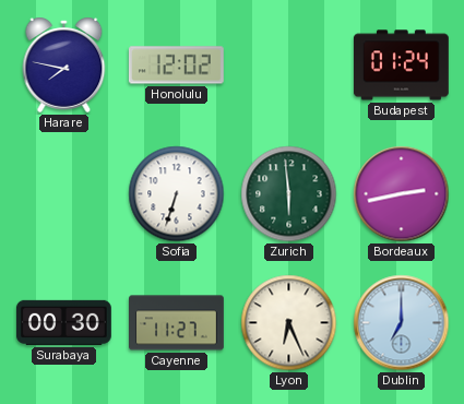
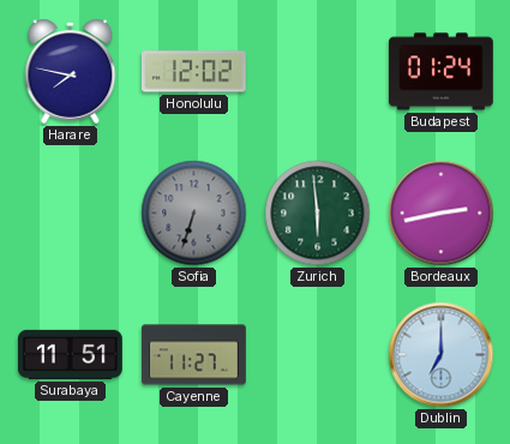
Sofia dial: white -> grey (194, 214)
Surabaya: 00:30 -> 11:51 (70, 354)
Lyon: 6:26 -> none (289, 323)
